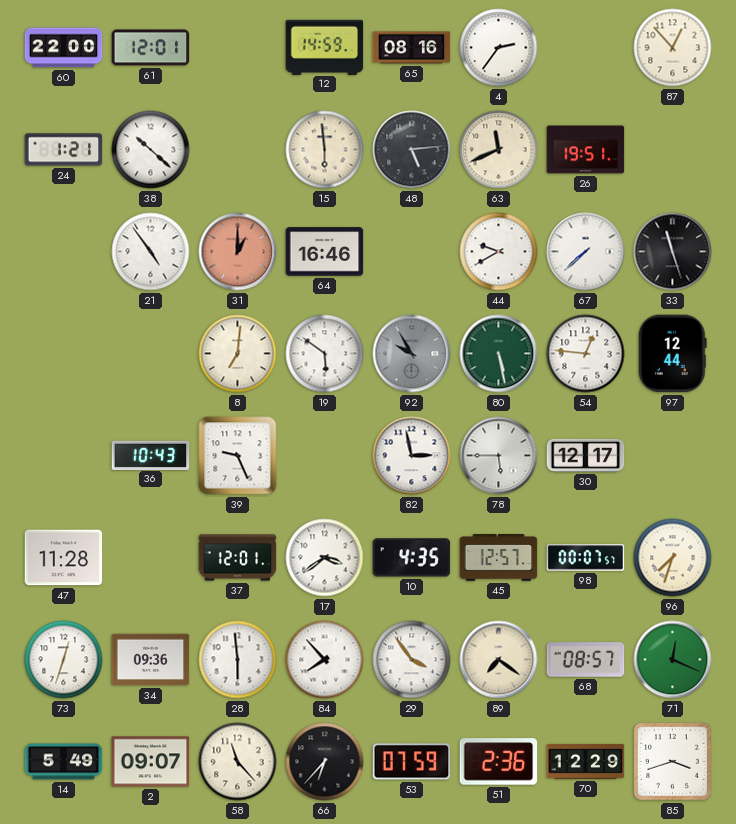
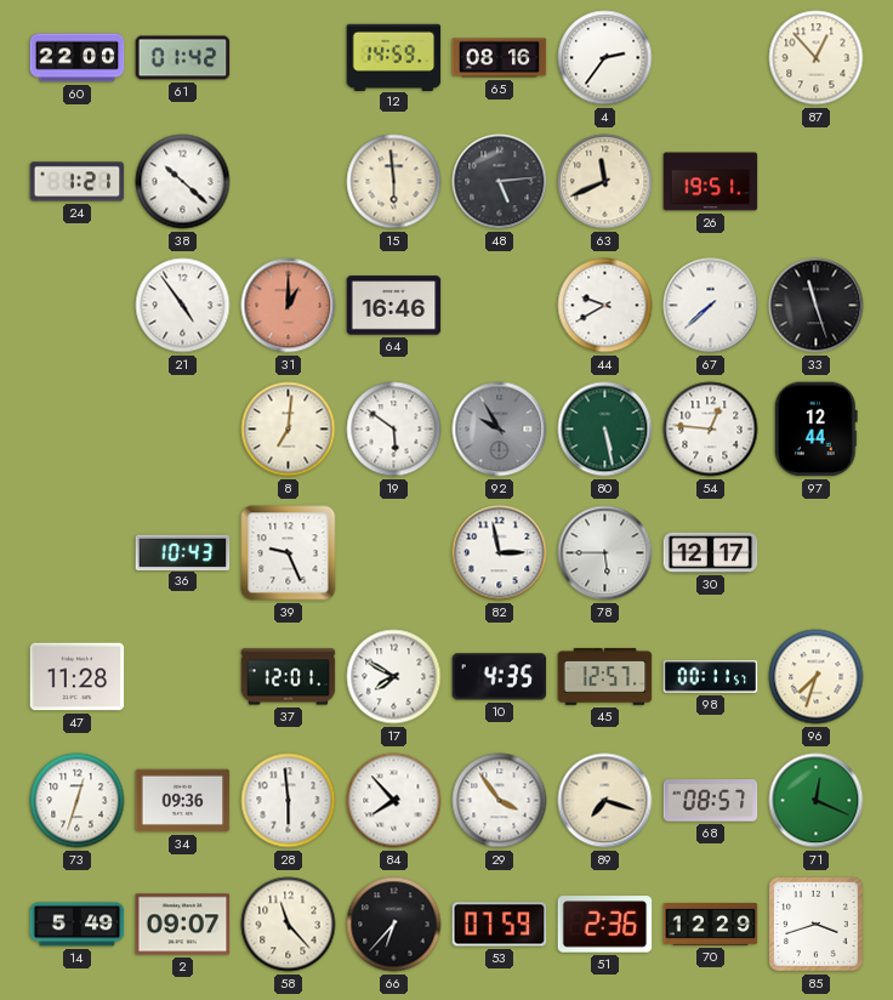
61: 12:01 -> 01:42 (183, 58)
17: 3:39 -> 7:50 (394, 677)
98: 00:07 -> 00:11 (711, 677)
89: 7:21 -> 7:18 (605, 801)
